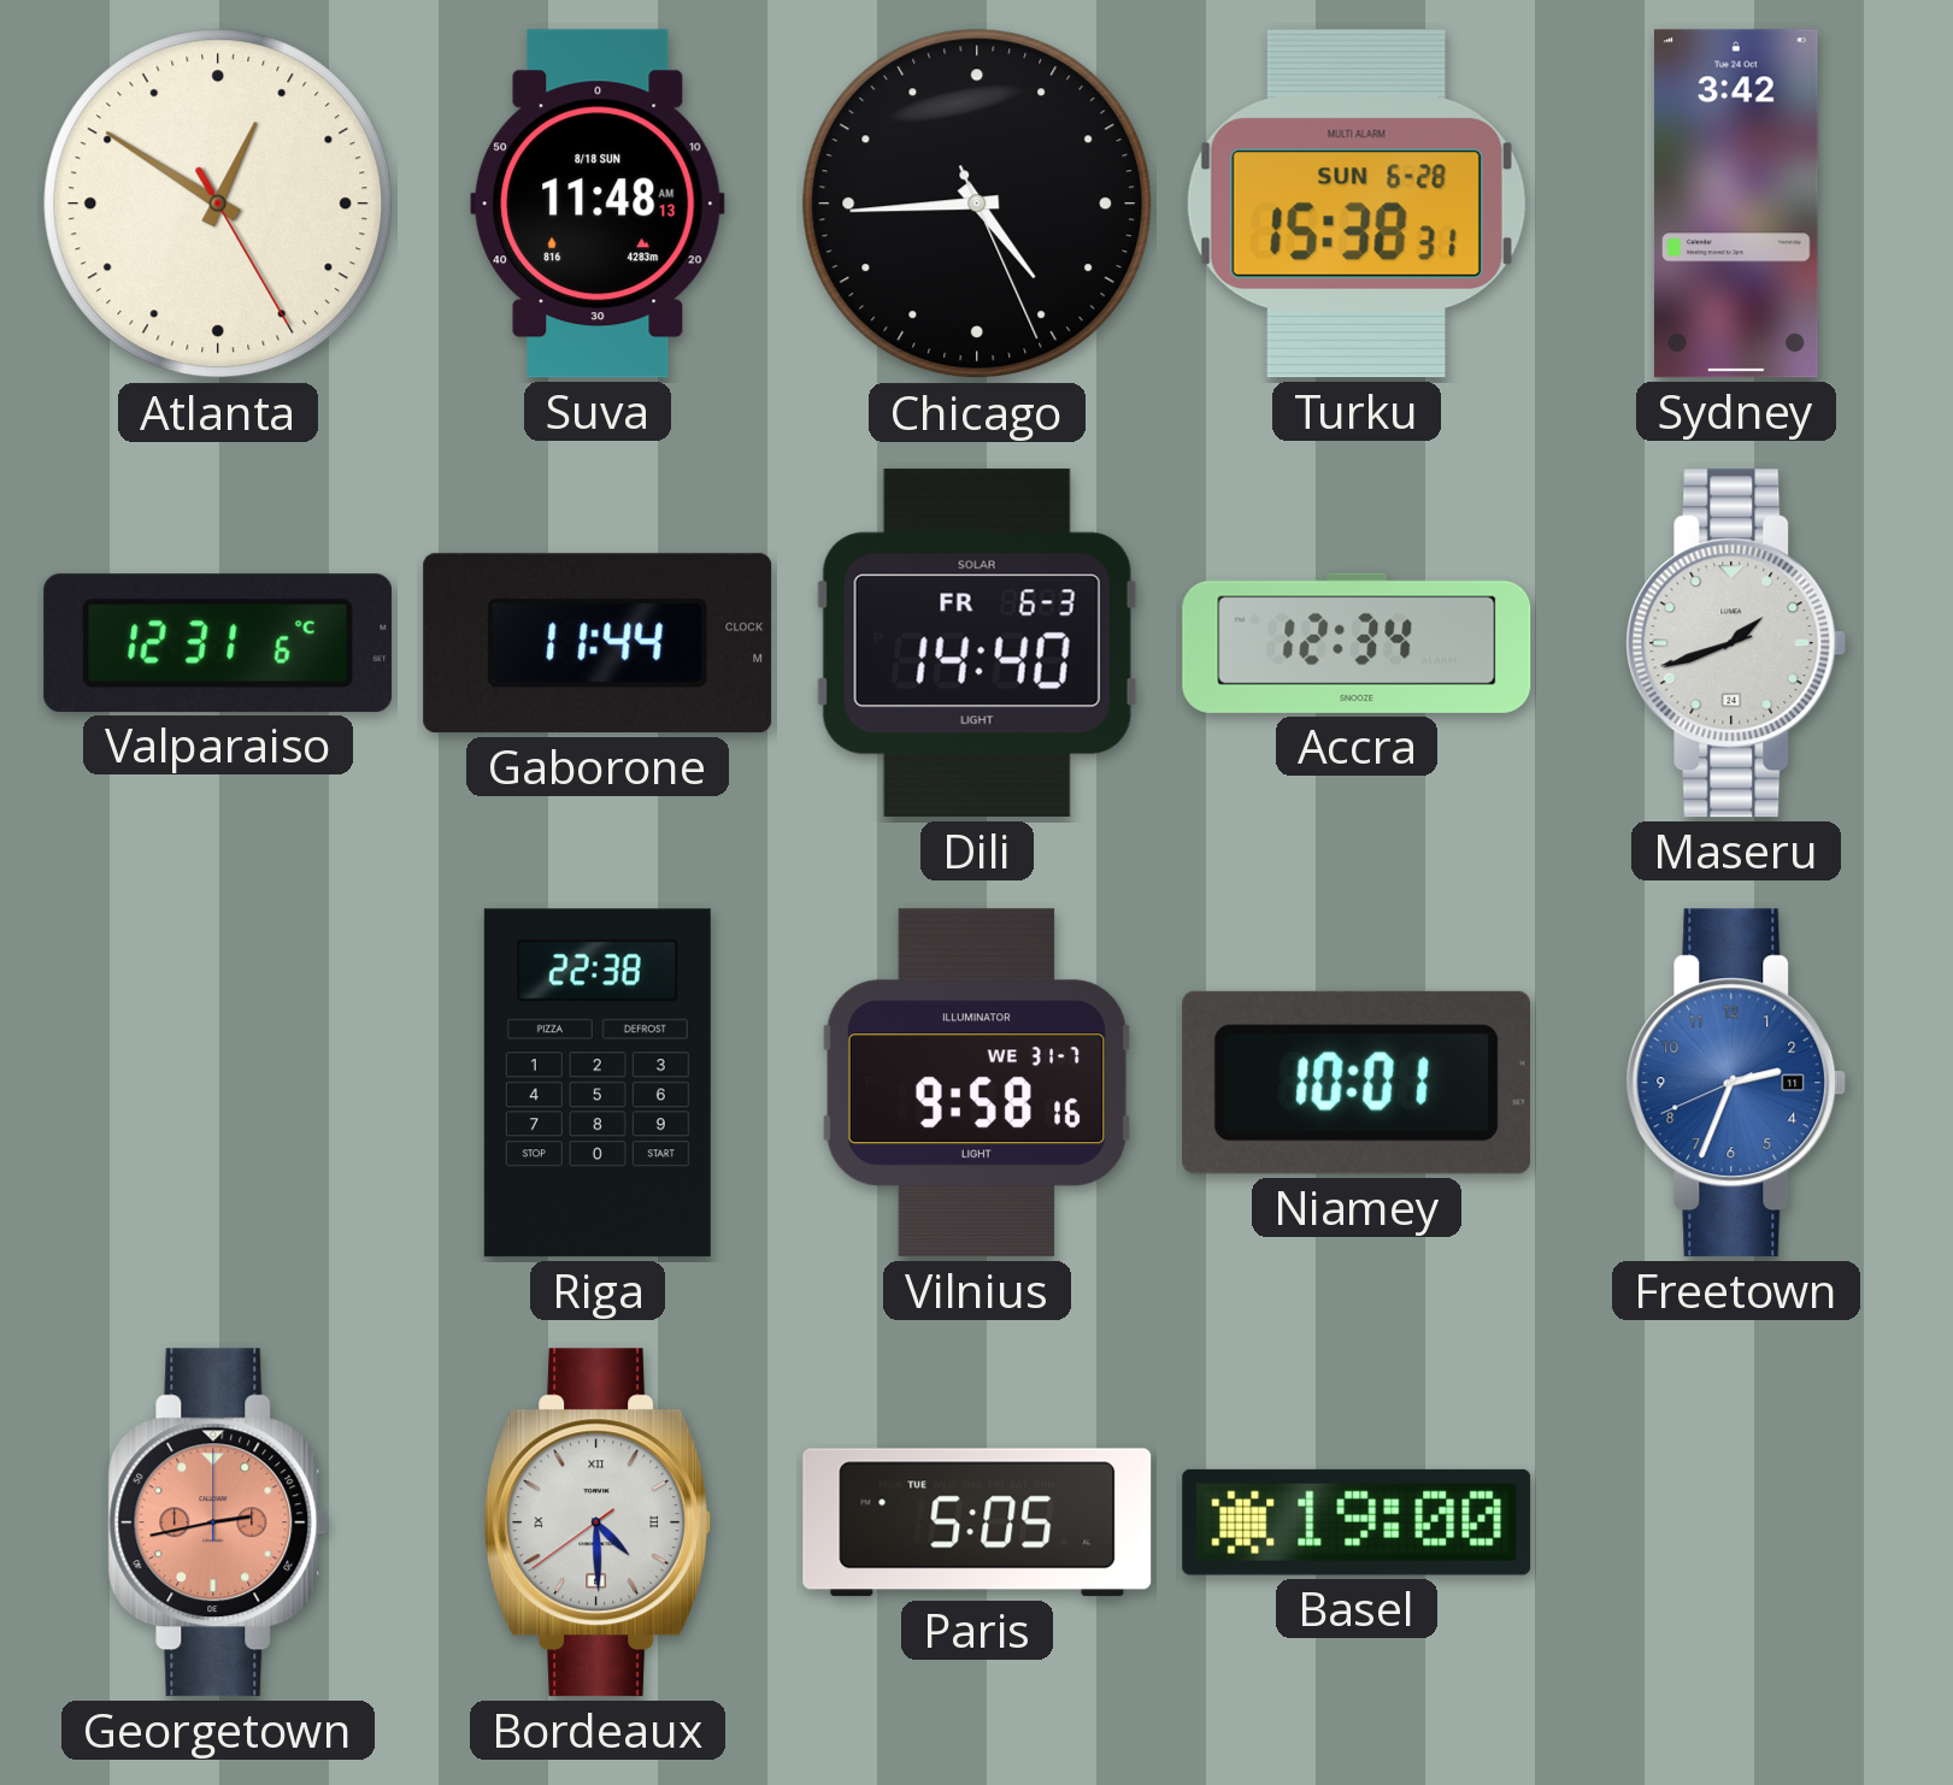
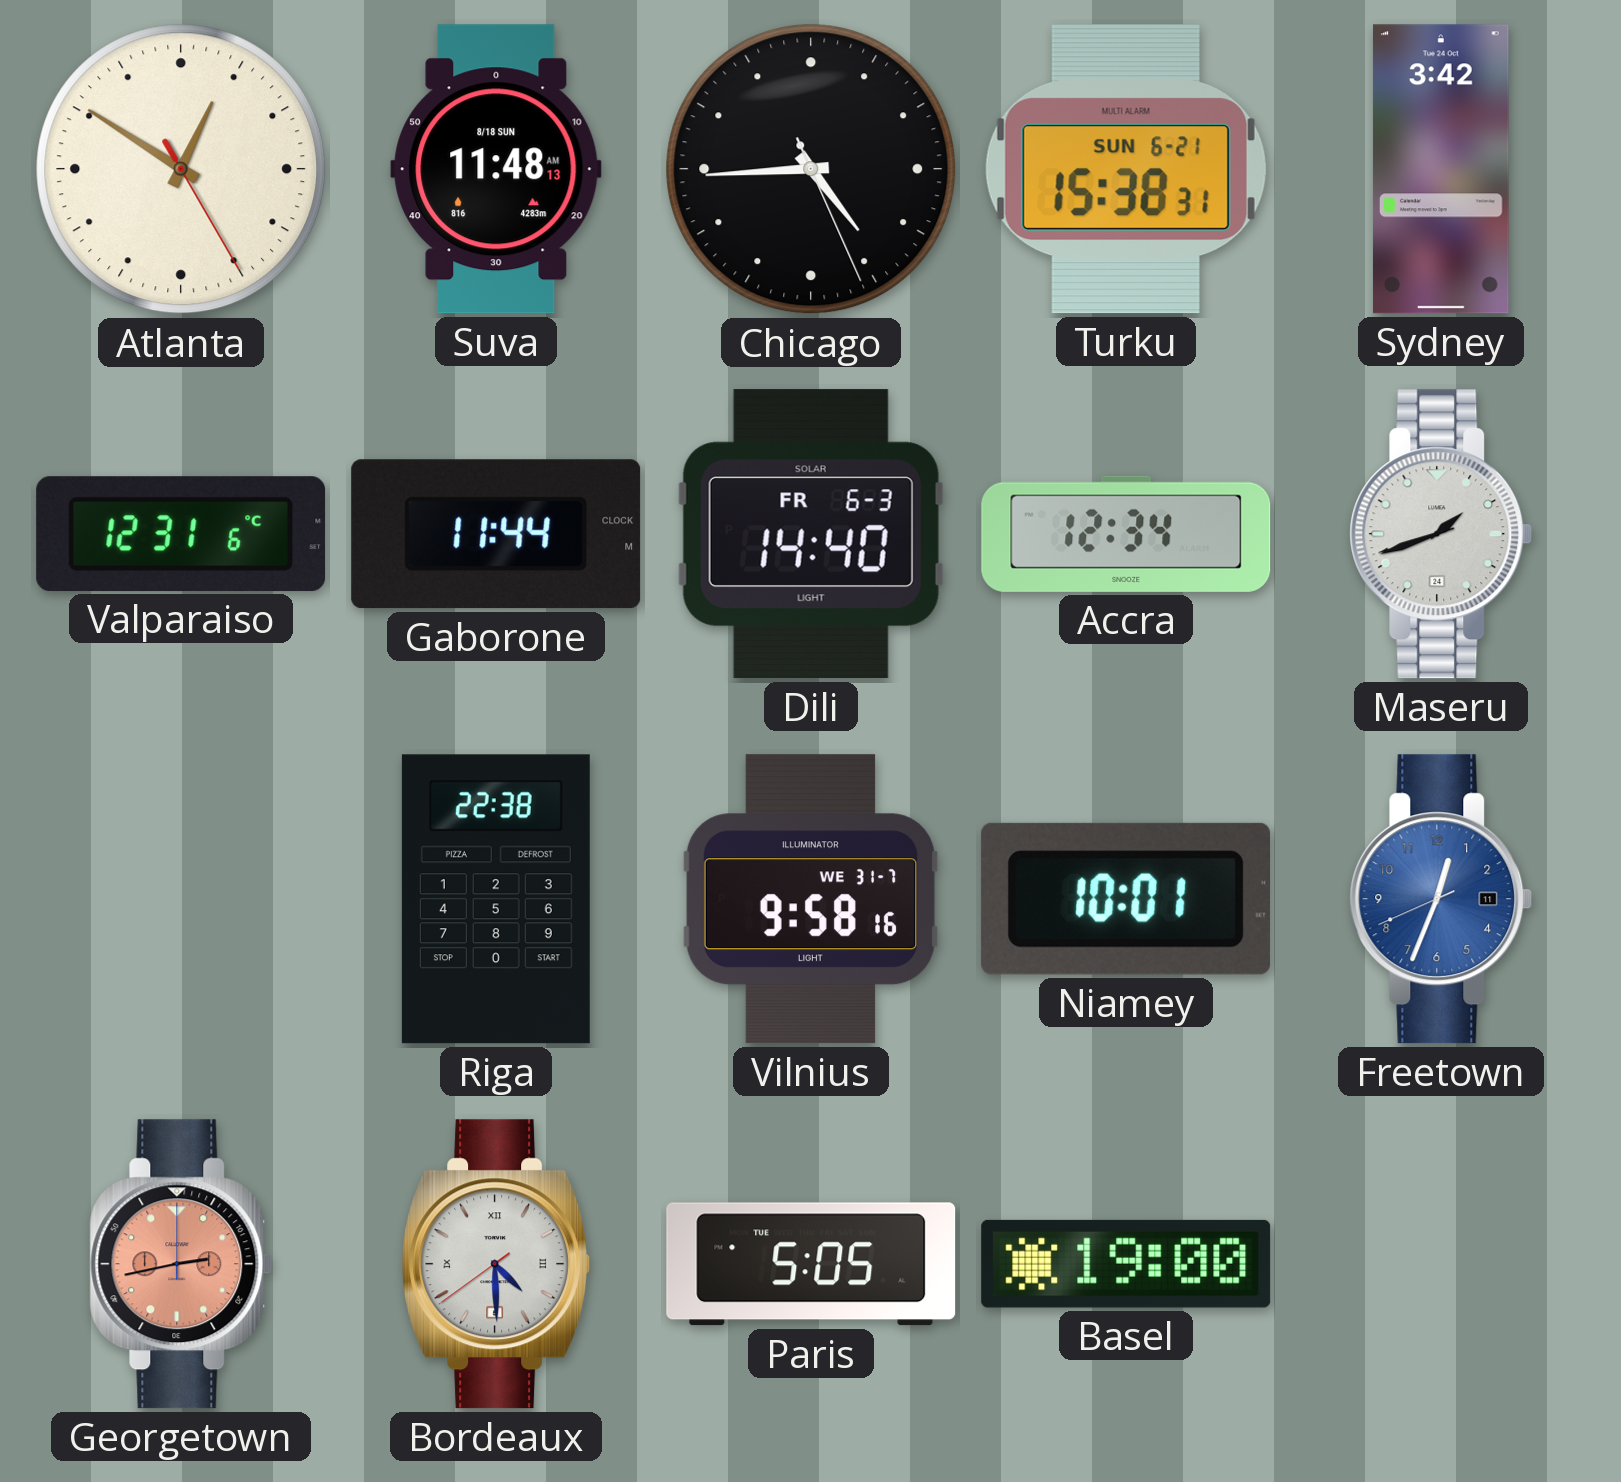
Turku date: SUN 6-28 -> SUN 6-21 (1126, 169)
Freetown: 2:33 -> 12:33 (1441, 899)
